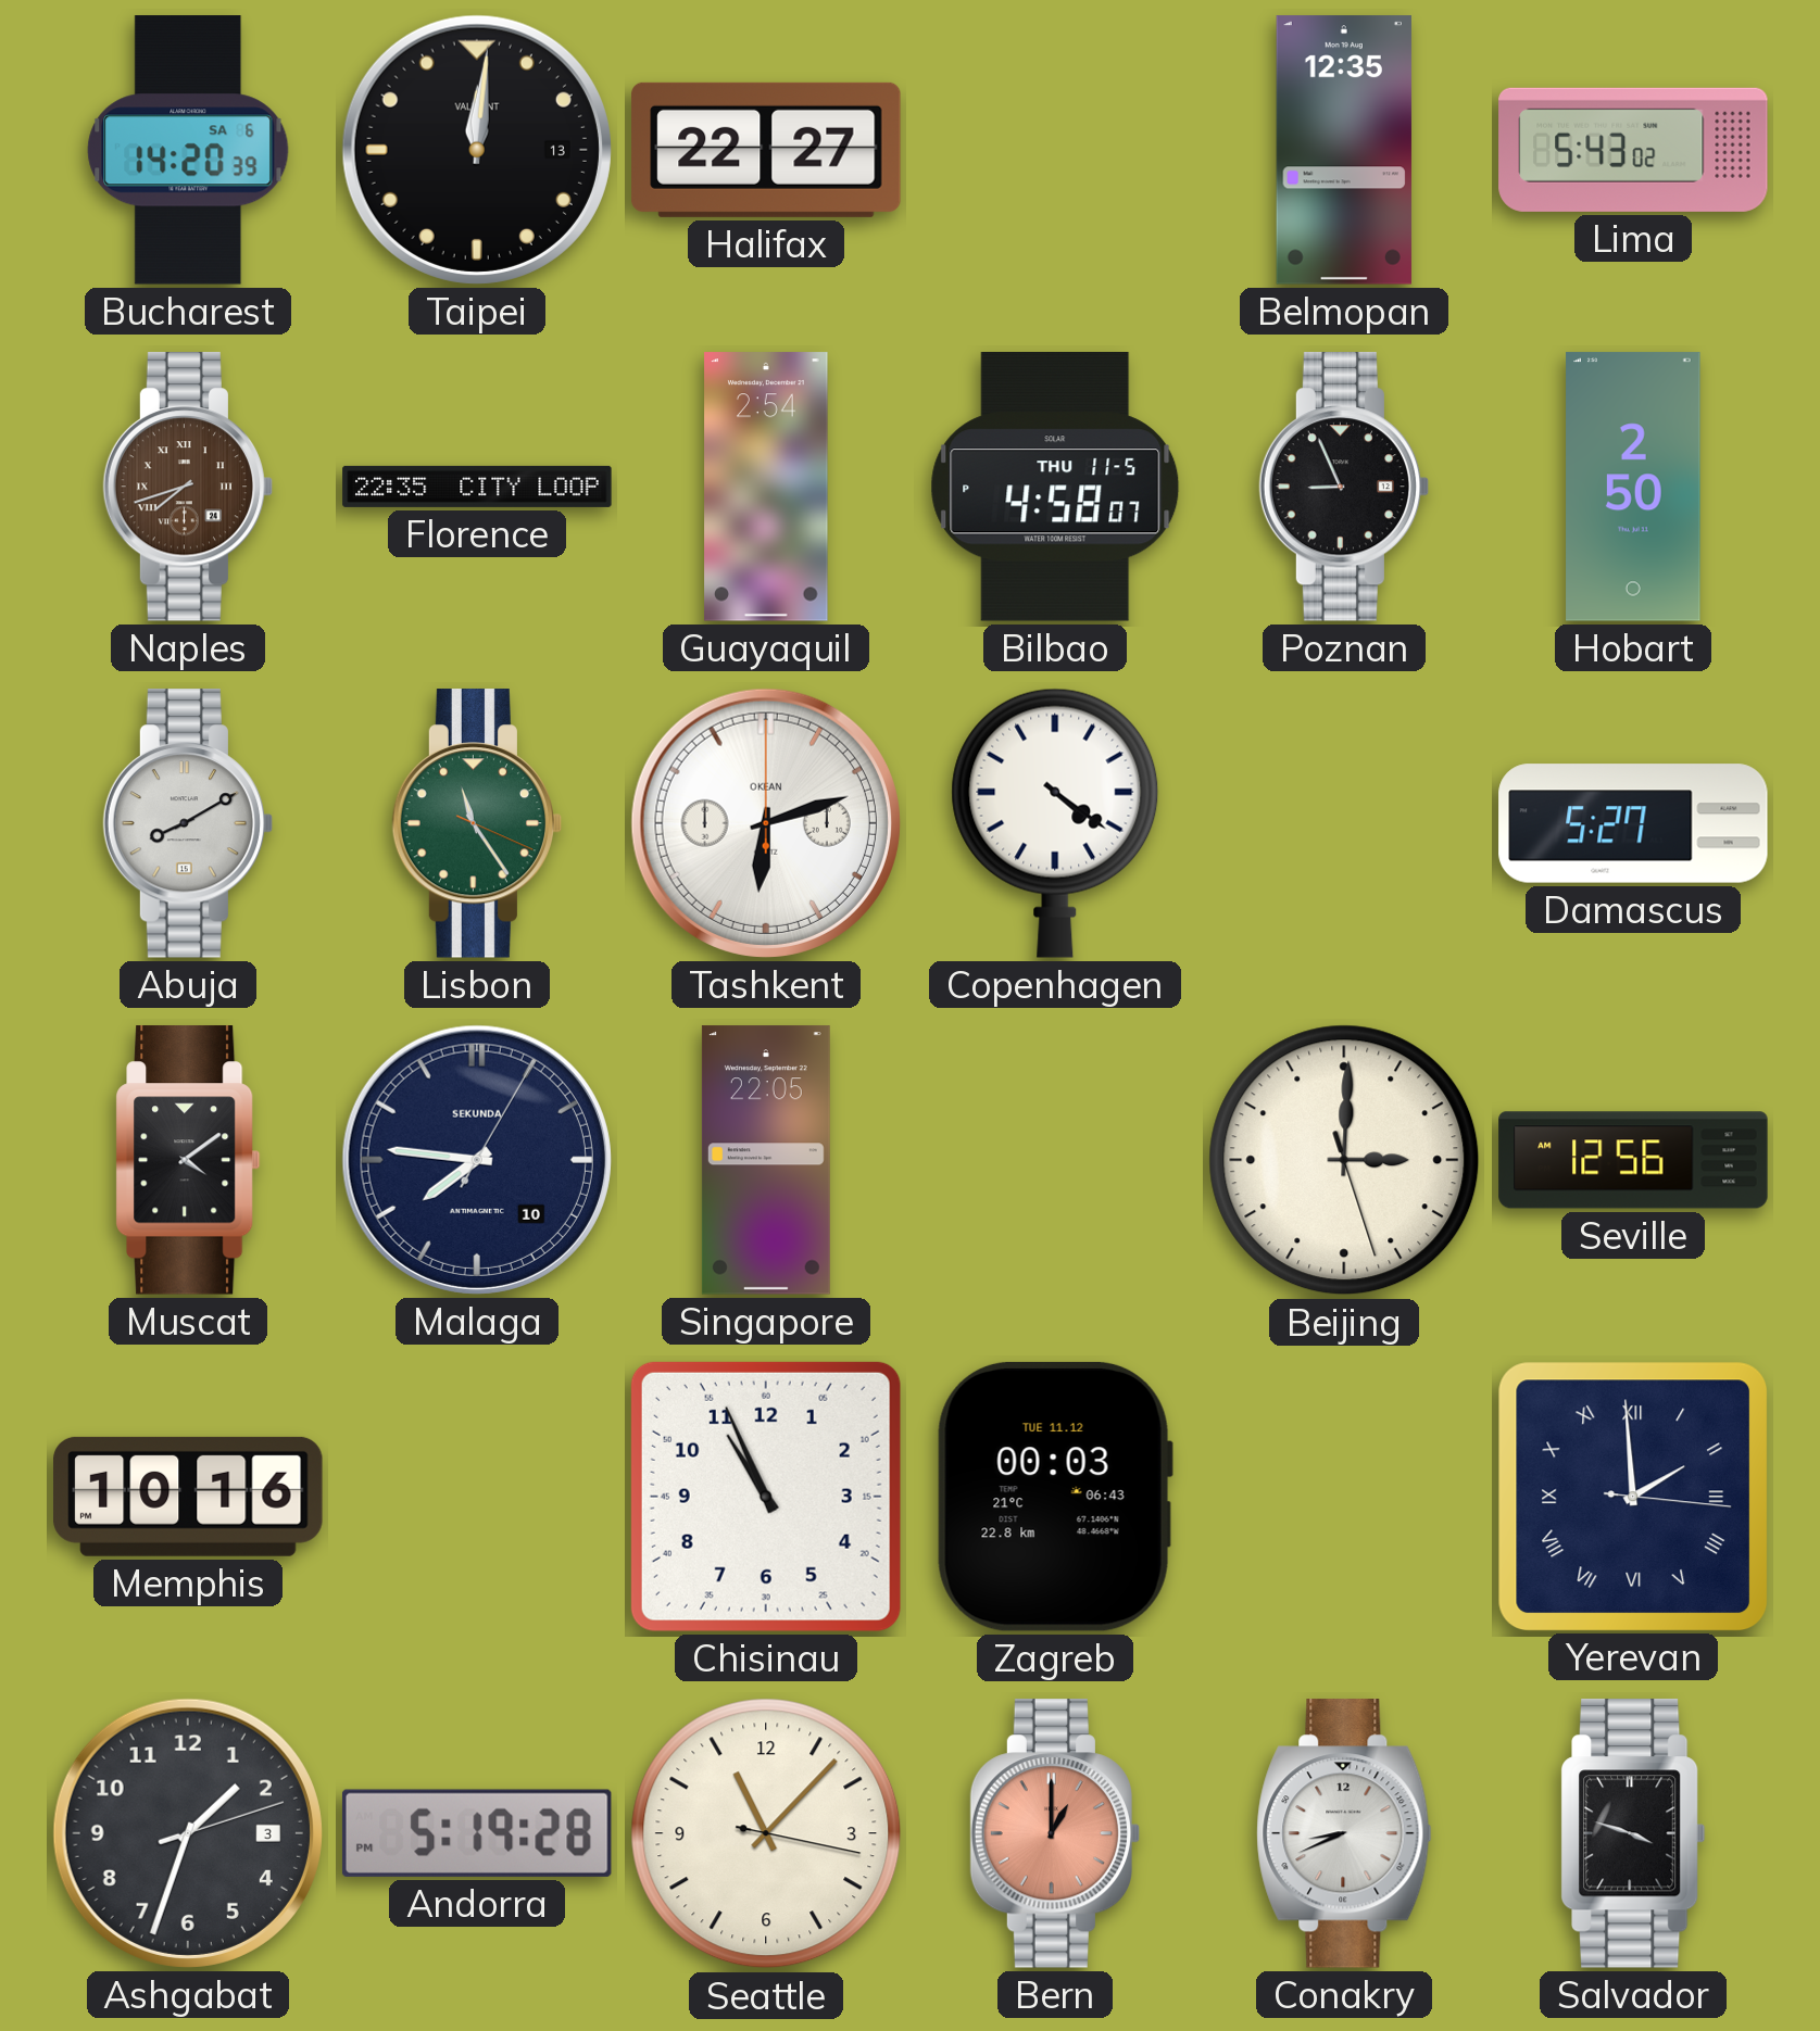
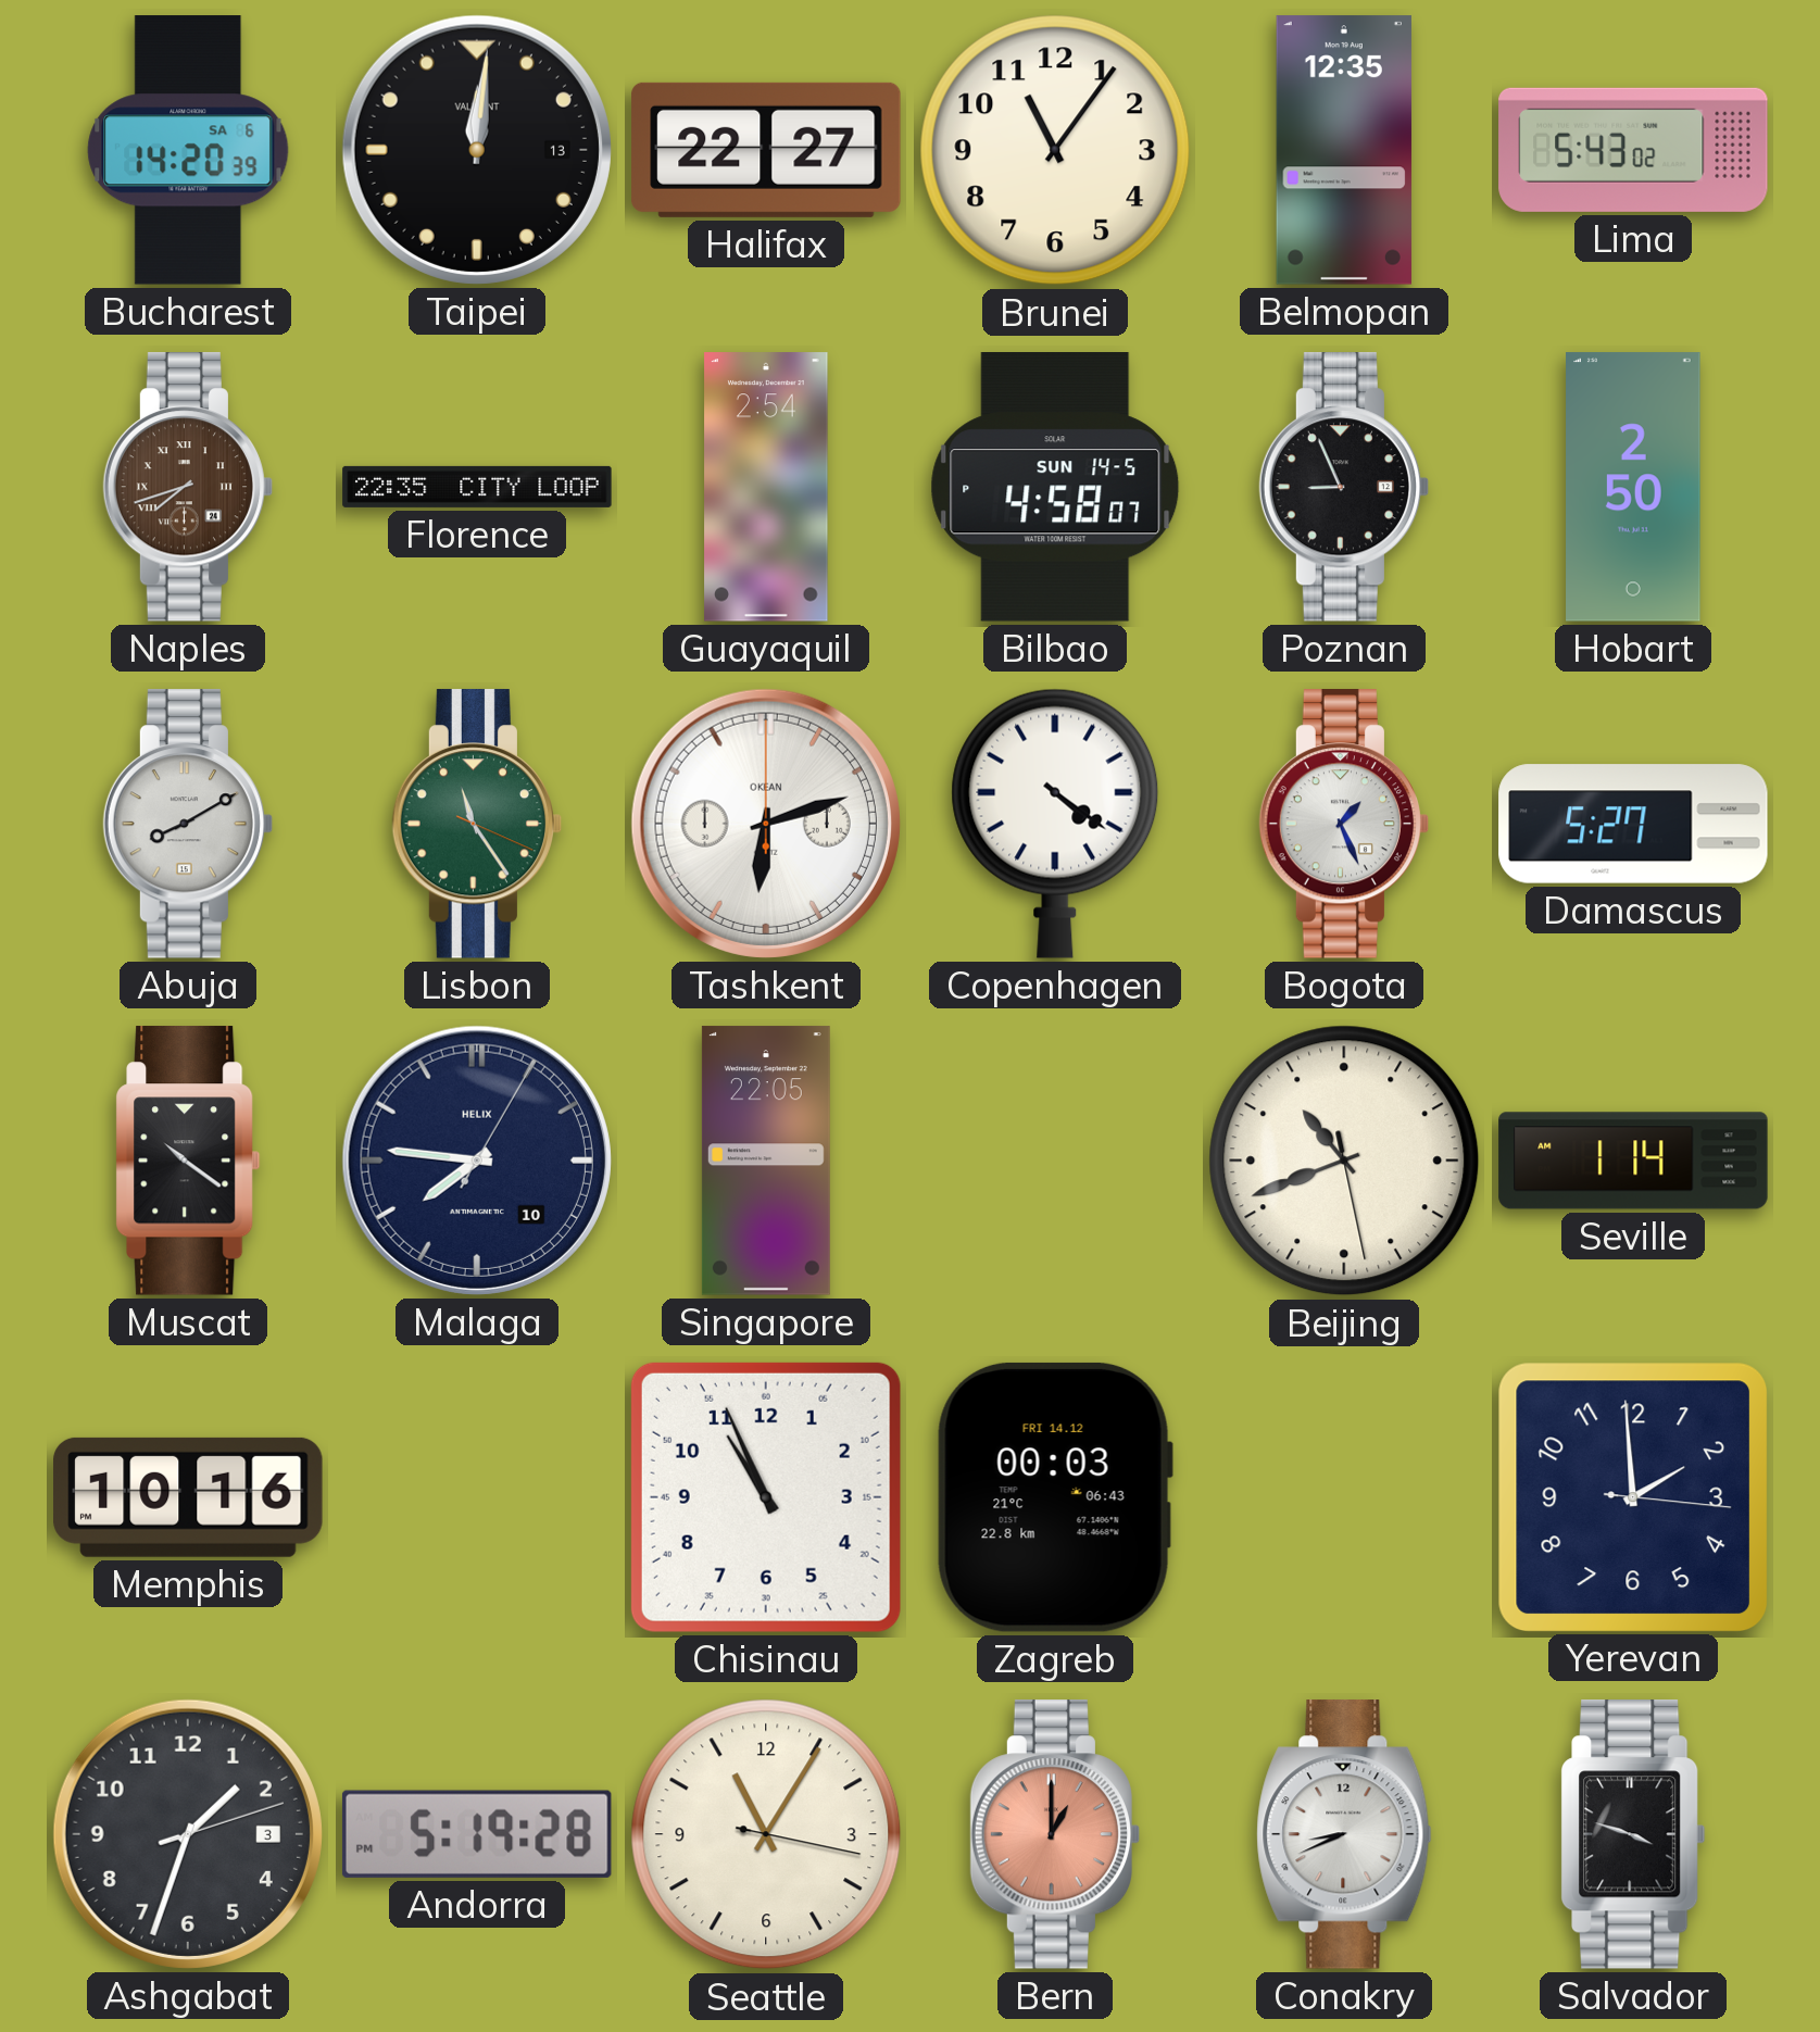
Brunei: none -> 11:06 (1055, 150)
Bilbao date: THU 11-5 -> SUN 14-5 (1055, 488)
Bogota: none -> 1:26 (1344, 824)
Muscat: 4:09 -> 10:21 (189, 1161)
Malaga brand: SEKUNDA -> HELIX (477, 1161)
Beijing: 3:00 -> 10:41 (1344, 1161)
Seville: 12:56 -> 1:14 (1633, 1161)
Zagreb date: TUE 11.12 -> FRI 14.12 (1055, 1497)
Yerevan numerals: Roman -> Arabic (1632, 1496)
Seattle: 11:07 -> 11:05 (766, 1834)
